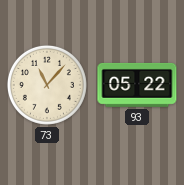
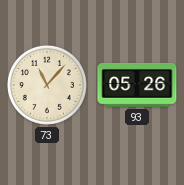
93: 05:22 -> 05:26 (137, 85)
